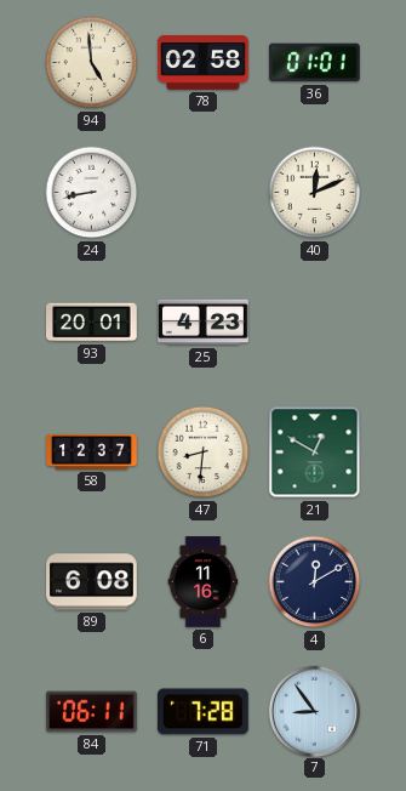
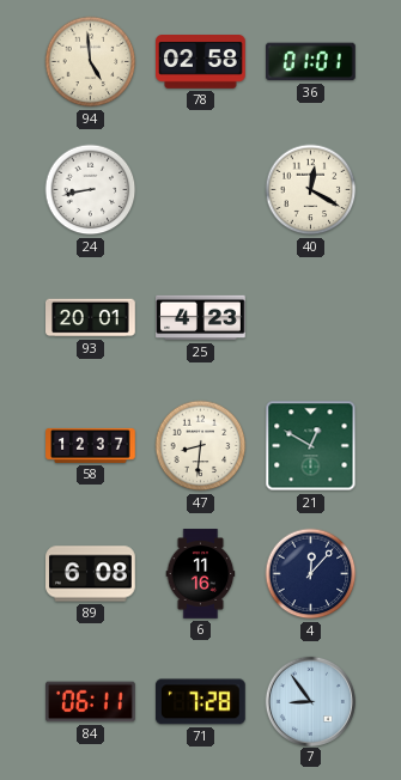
40: 12:11 -> 12:20 (311, 190)
4: 12:10 -> 12:07 (311, 574)
